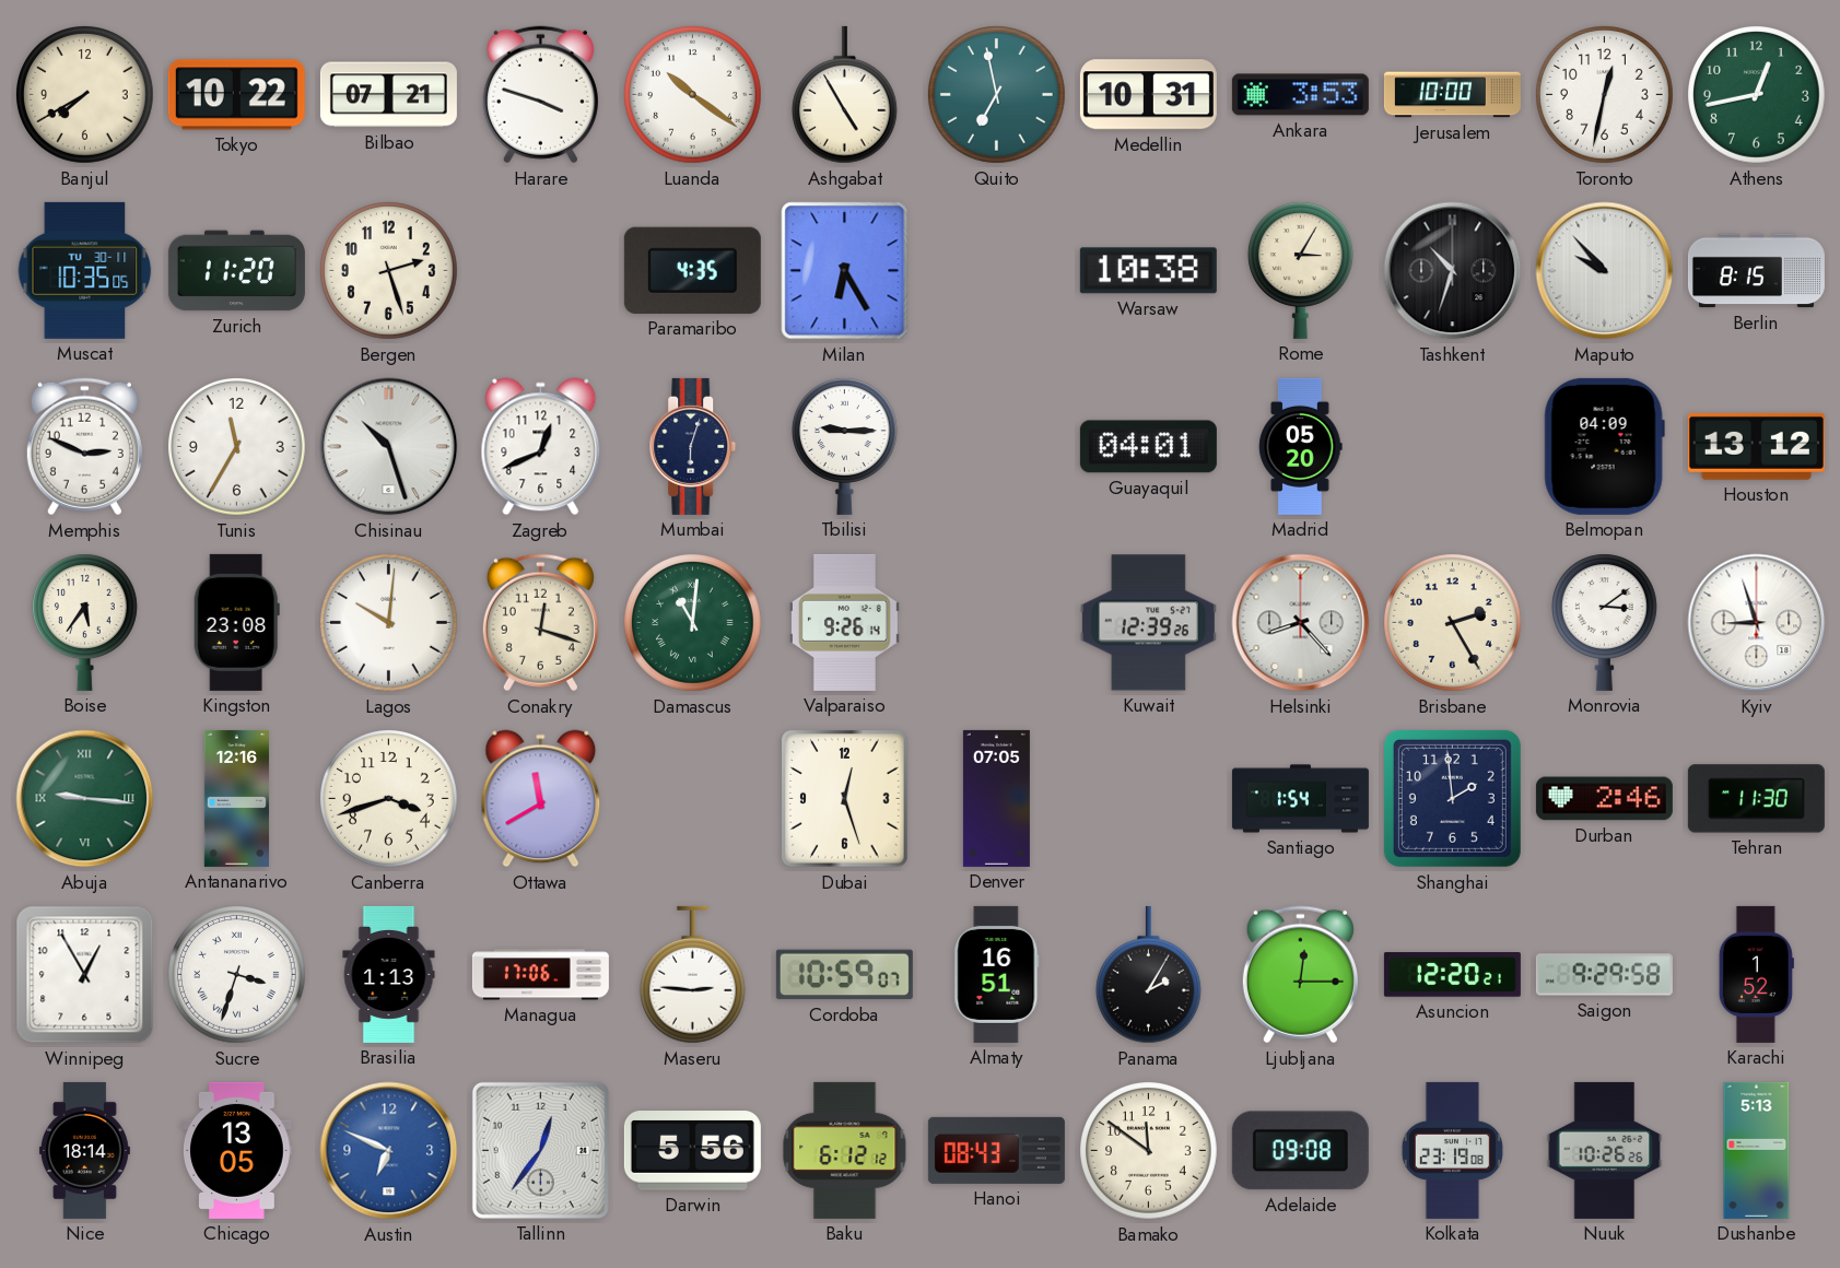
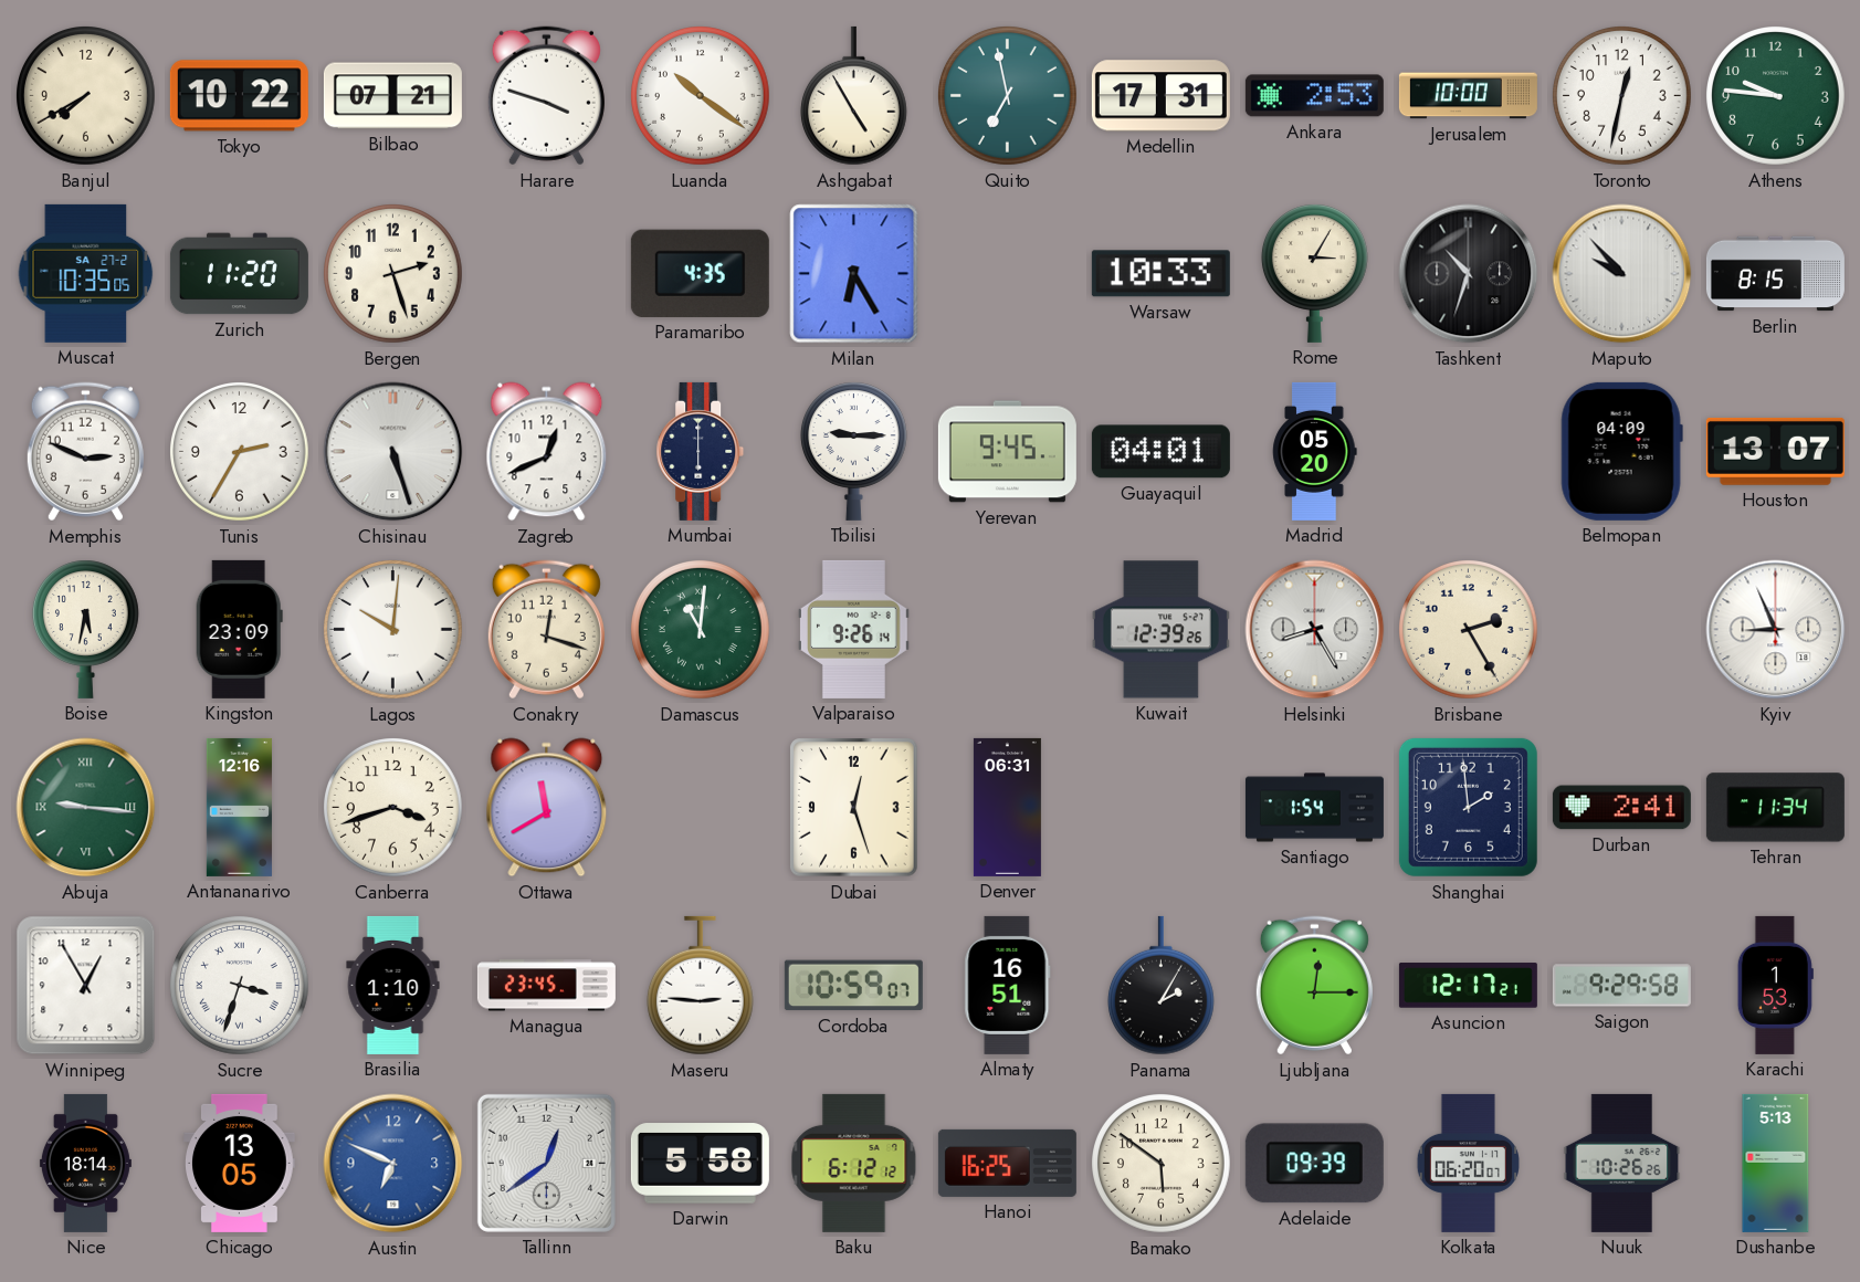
Medellin: 10:31 -> 17:31 (1160, 96)
Ankara: 3:53 -> 2:53 (1314, 96)
Athens: 12:43 -> 9:46 (1776, 96)
Muscat date: TU 30-11 -> SA 27-2 (86, 273)
Warsaw: 10:38 -> 10:33 (1160, 274)
Tunis: 11:35 -> 2:35 (240, 452)
Chisinau: 10:27 -> 5:27 (393, 452)
Mumbai: 6:03 -> 6:00 (701, 451)
Yerevan: none -> 9:45 (1007, 452)
Houston: 13:12 -> 13:07 (1775, 451)
Boise: 5:36 -> 5:32 (85, 629)
Kingston: 23:08 -> 23:09 (239, 629)
Helsinki: 8:23 -> 8:25 (1315, 630)
Monrovia: 3:09 -> none (1604, 622)
Kyiv: 8:57 -> 8:56 (1776, 630)
Denver: 07:05 -> 06:31 (1007, 807)
Durban: 2:46 -> 2:41 (1621, 808)
Tehran: 11:30 -> 11:34 (1775, 808)
Brasilia: 1:13 -> 1:10 (393, 985)
Managua: 17:06 -> 23:45 (546, 986)
Asuncion: 12:20 -> 12:17 (1468, 986)
Karachi: 1:52 -> 1:53 (1775, 985)
Tallinn: 12:36 -> 12:39 (546, 1163)
Darwin: 5:56 -> 5:58 (700, 1164)
Hanoi: 08:43 -> 16:25 (1007, 1163)
Bamako: 11:51 -> 5:51 (1162, 1164)
Adelaide: 09:08 -> 09:39 (1314, 1164)
Kolkata: 23:19 -> 06:20 (1468, 1163)
